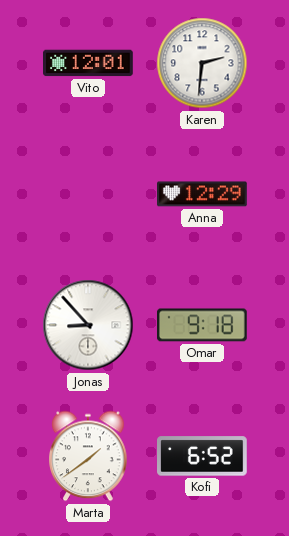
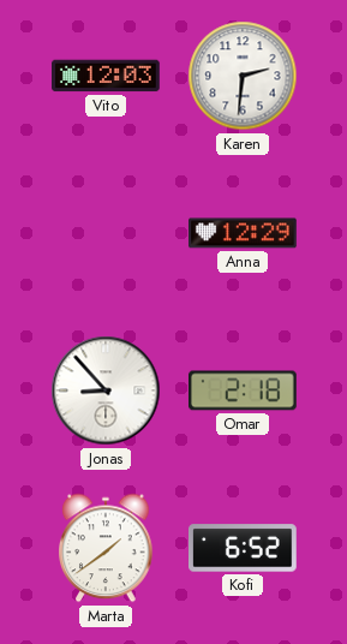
Vito: 12:01 -> 12:03 (107, 76)
Omar: 9:18 -> 2:18 (244, 390)
